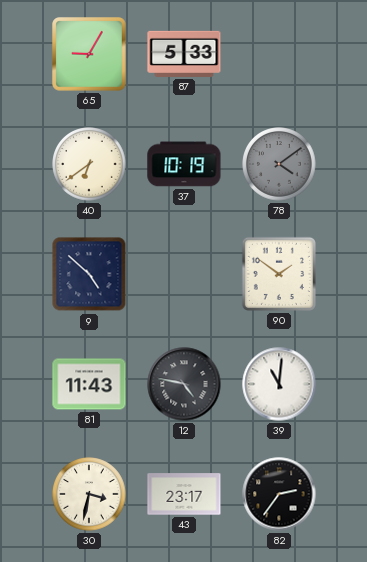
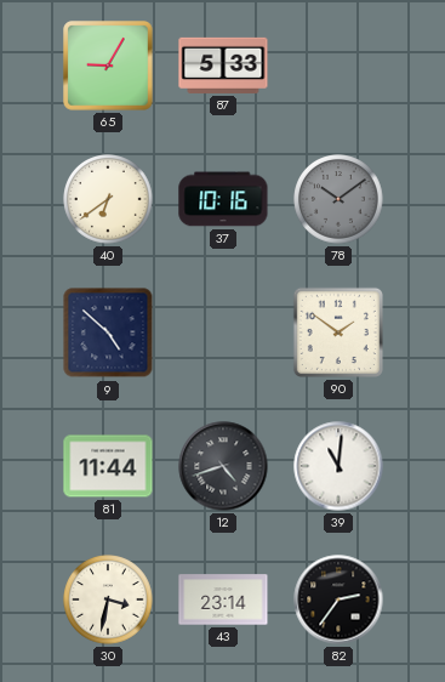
37: 10:19 -> 10:16 (223, 199)
78: 4:09 -> 10:09 (338, 199)
81: 11:43 -> 11:44 (108, 466)
12: 4:47 -> 4:42 (223, 466)
43: 23:17 -> 23:14 (223, 599)
